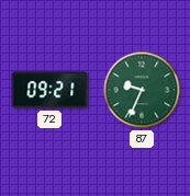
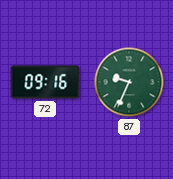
72: 09:21 -> 09:16 (45, 82)
